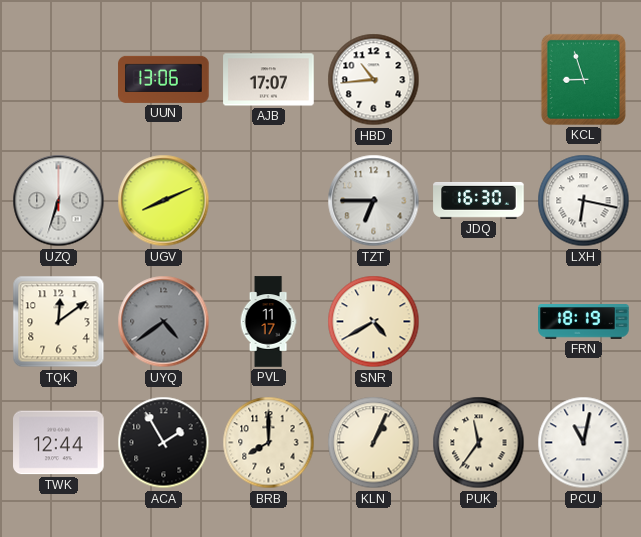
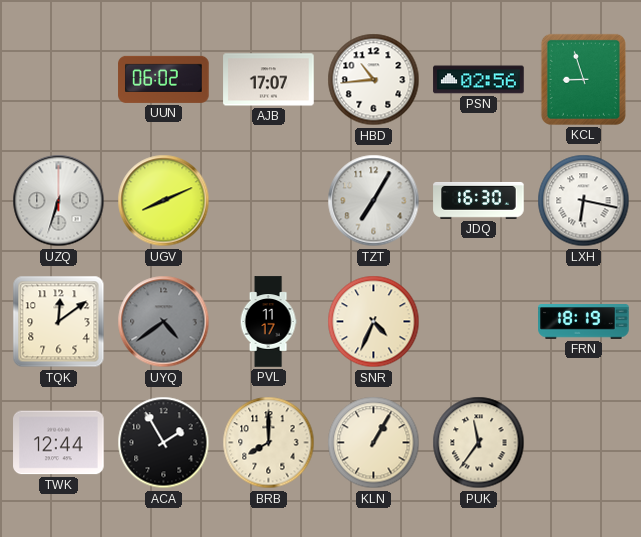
UUN: 13:06 -> 06:02 (164, 79)
PSN: none -> 02:56 (479, 80)
TZT: 6:45 -> 7:05 (374, 201)
SNR: 4:40 -> 4:34 (374, 322)
KLN: 1:04 -> 1:05 (374, 443)
PCU: 11:02 -> none (584, 443)
